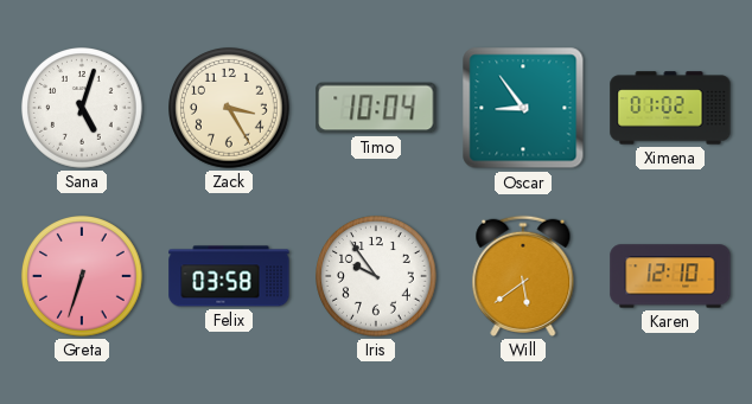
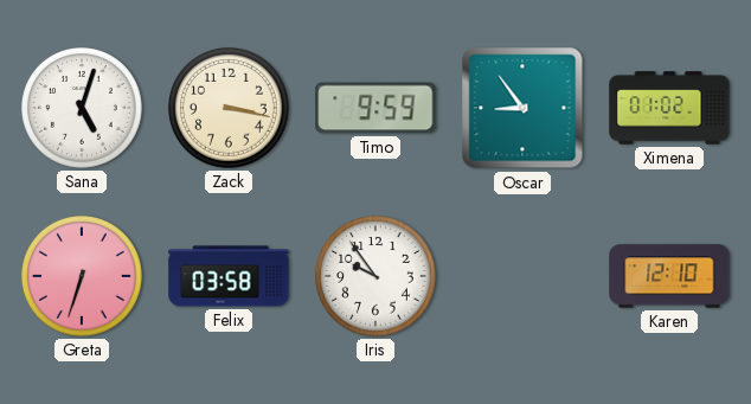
Zack: 3:25 -> 3:17 (230, 109)
Timo: 10:04 -> 9:59 (375, 108)
Will: 5:39 -> none (523, 276)
